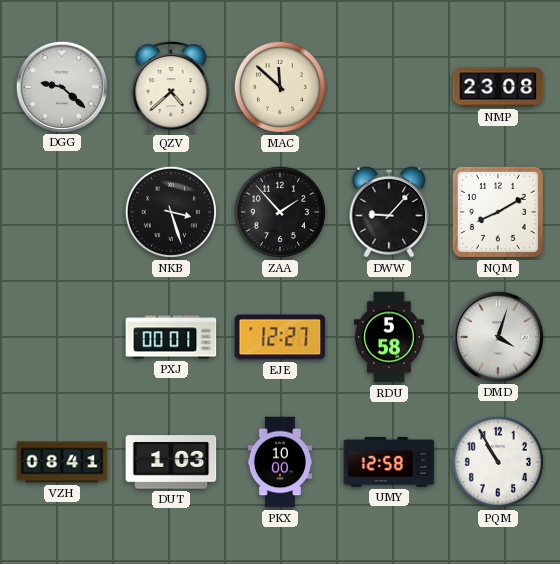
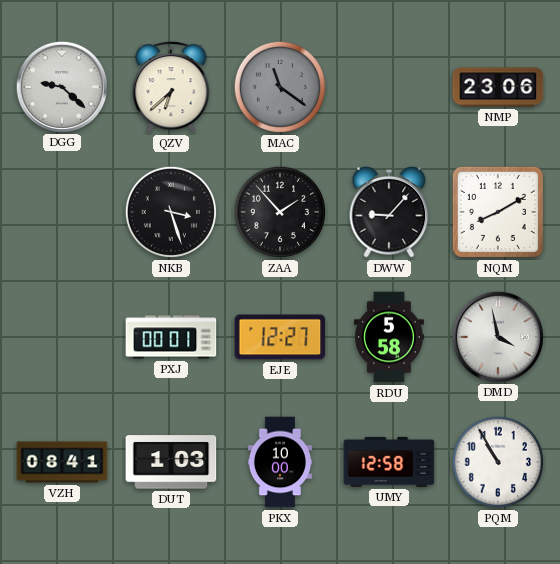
QZV: 4:38 -> 6:38 (171, 87)
MAC: 11:52 -> 11:21 (280, 87)
MAC dial: cream -> grey (280, 87)
NMP: 23:08 -> 23:06 (498, 87)
DMD: 4:03 -> 3:58 (497, 336)
